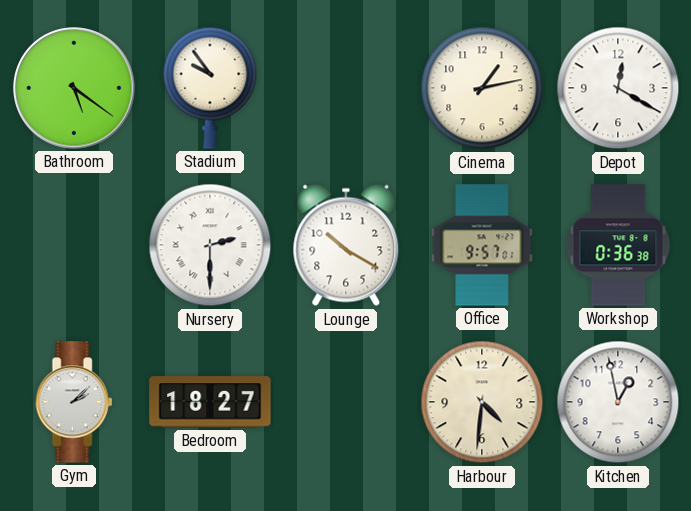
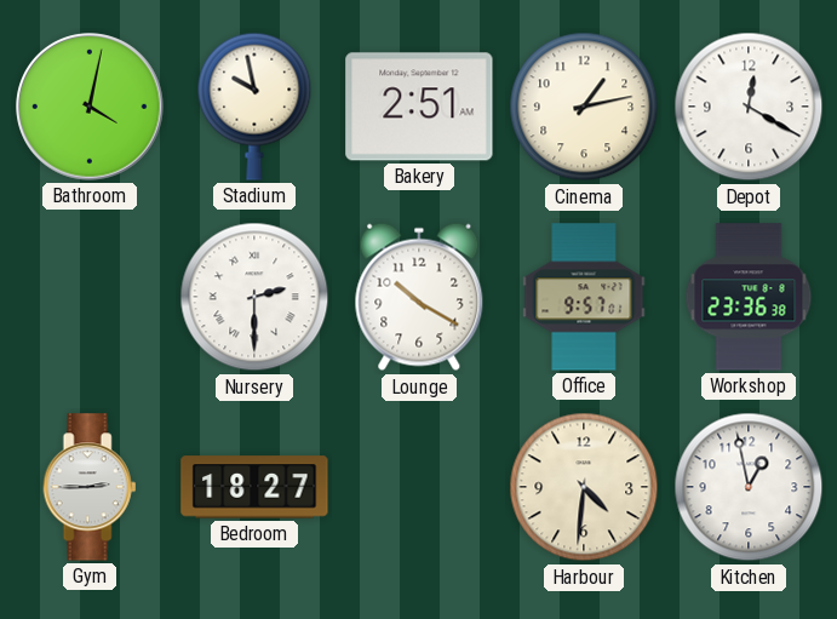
Bathroom: 5:21 -> 4:02 (90, 107)
Stadium: 9:54 -> 9:58 (254, 107)
Bakery: none -> 2:51 (419, 107)
Workshop: 0:36 -> 23:36 (749, 297)
Gym: 2:08 -> 2:45 (90, 487)
